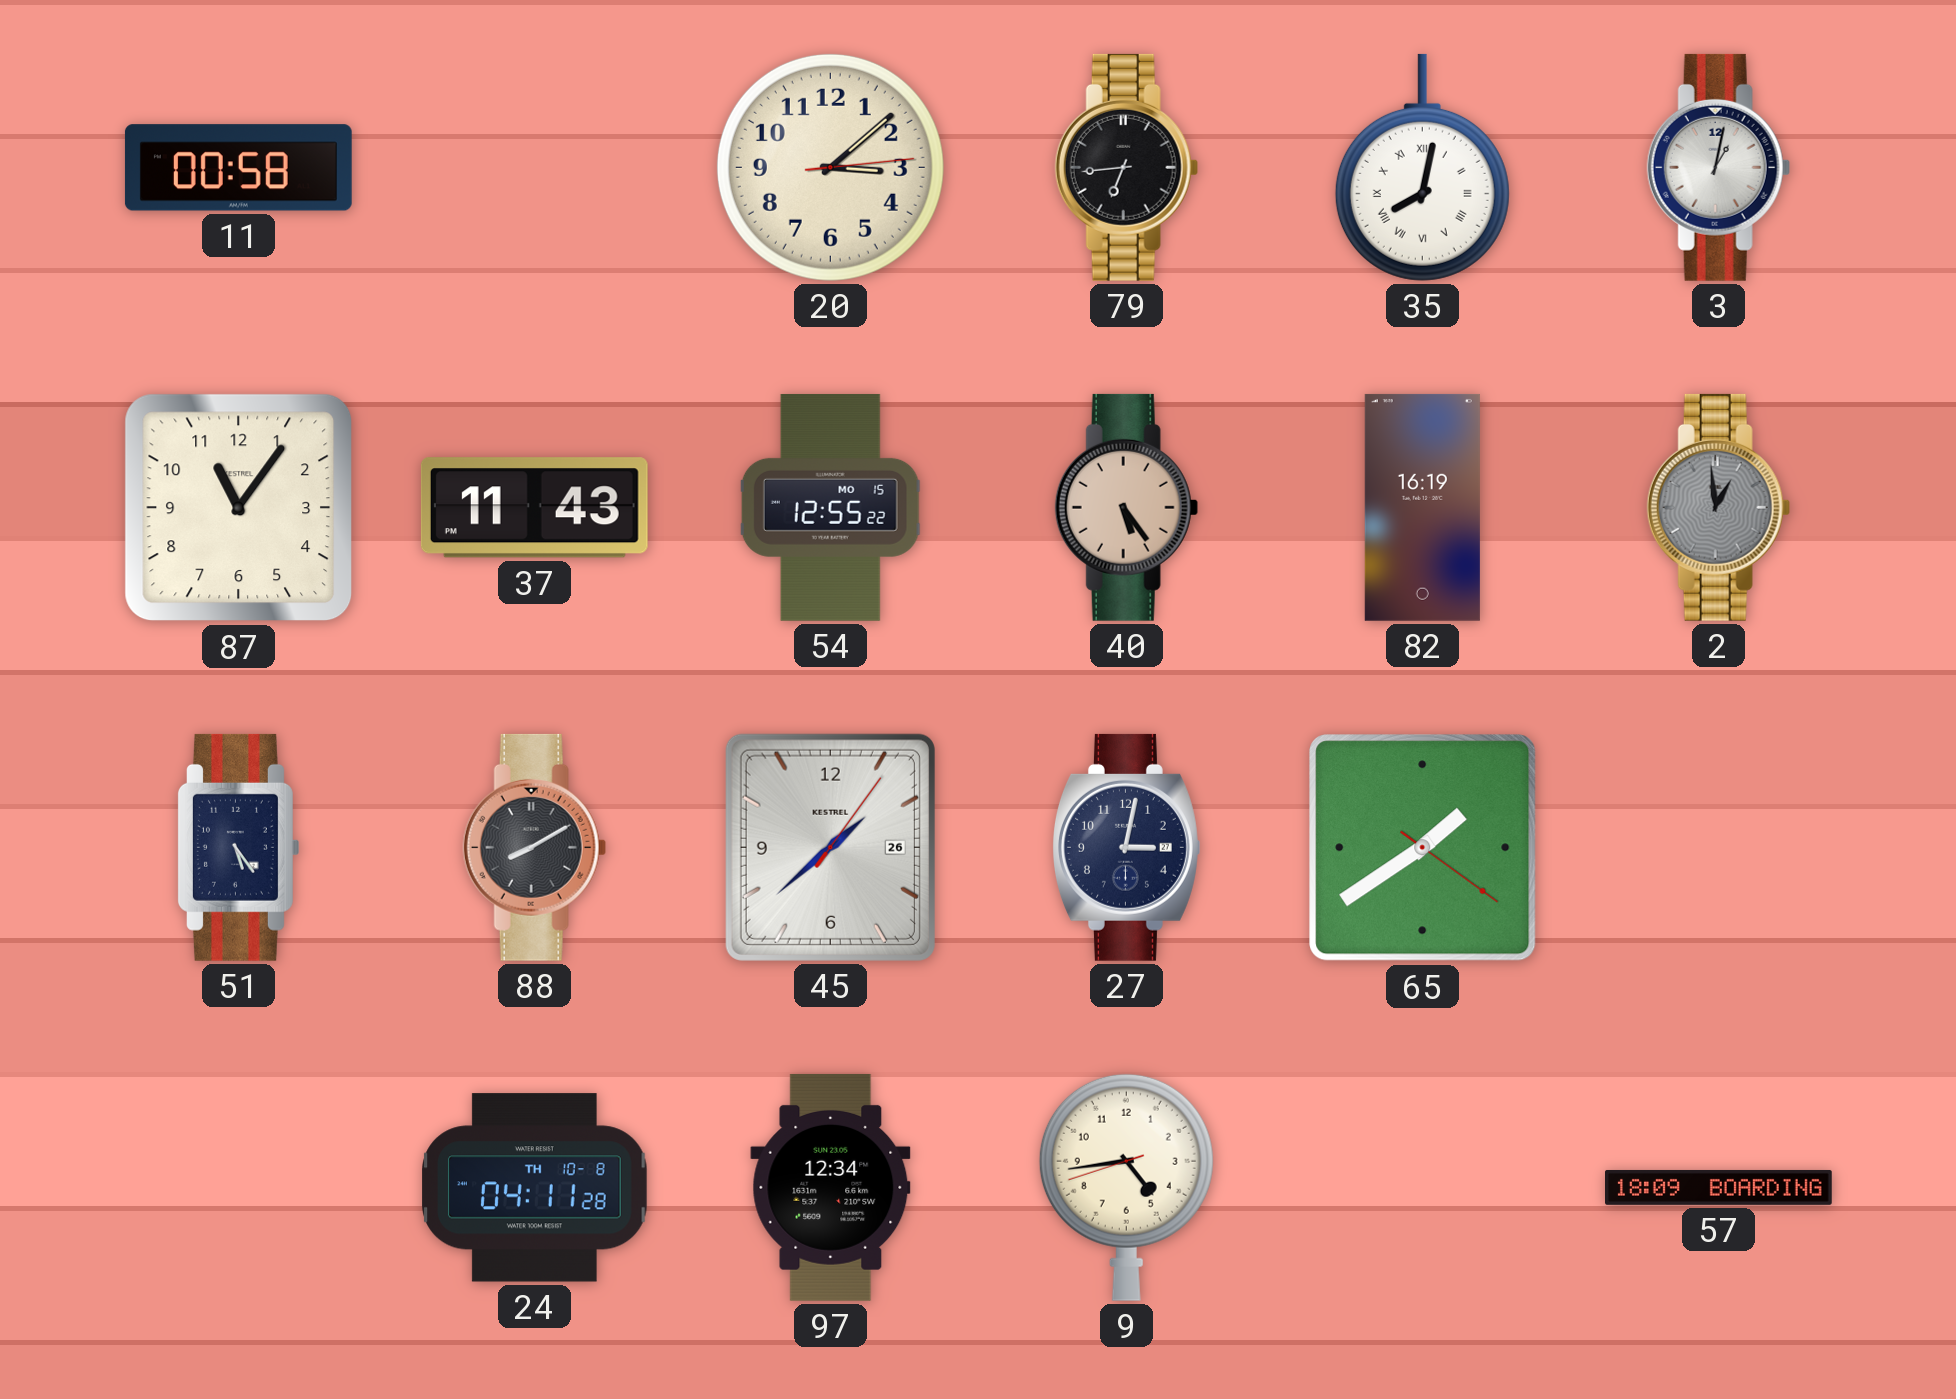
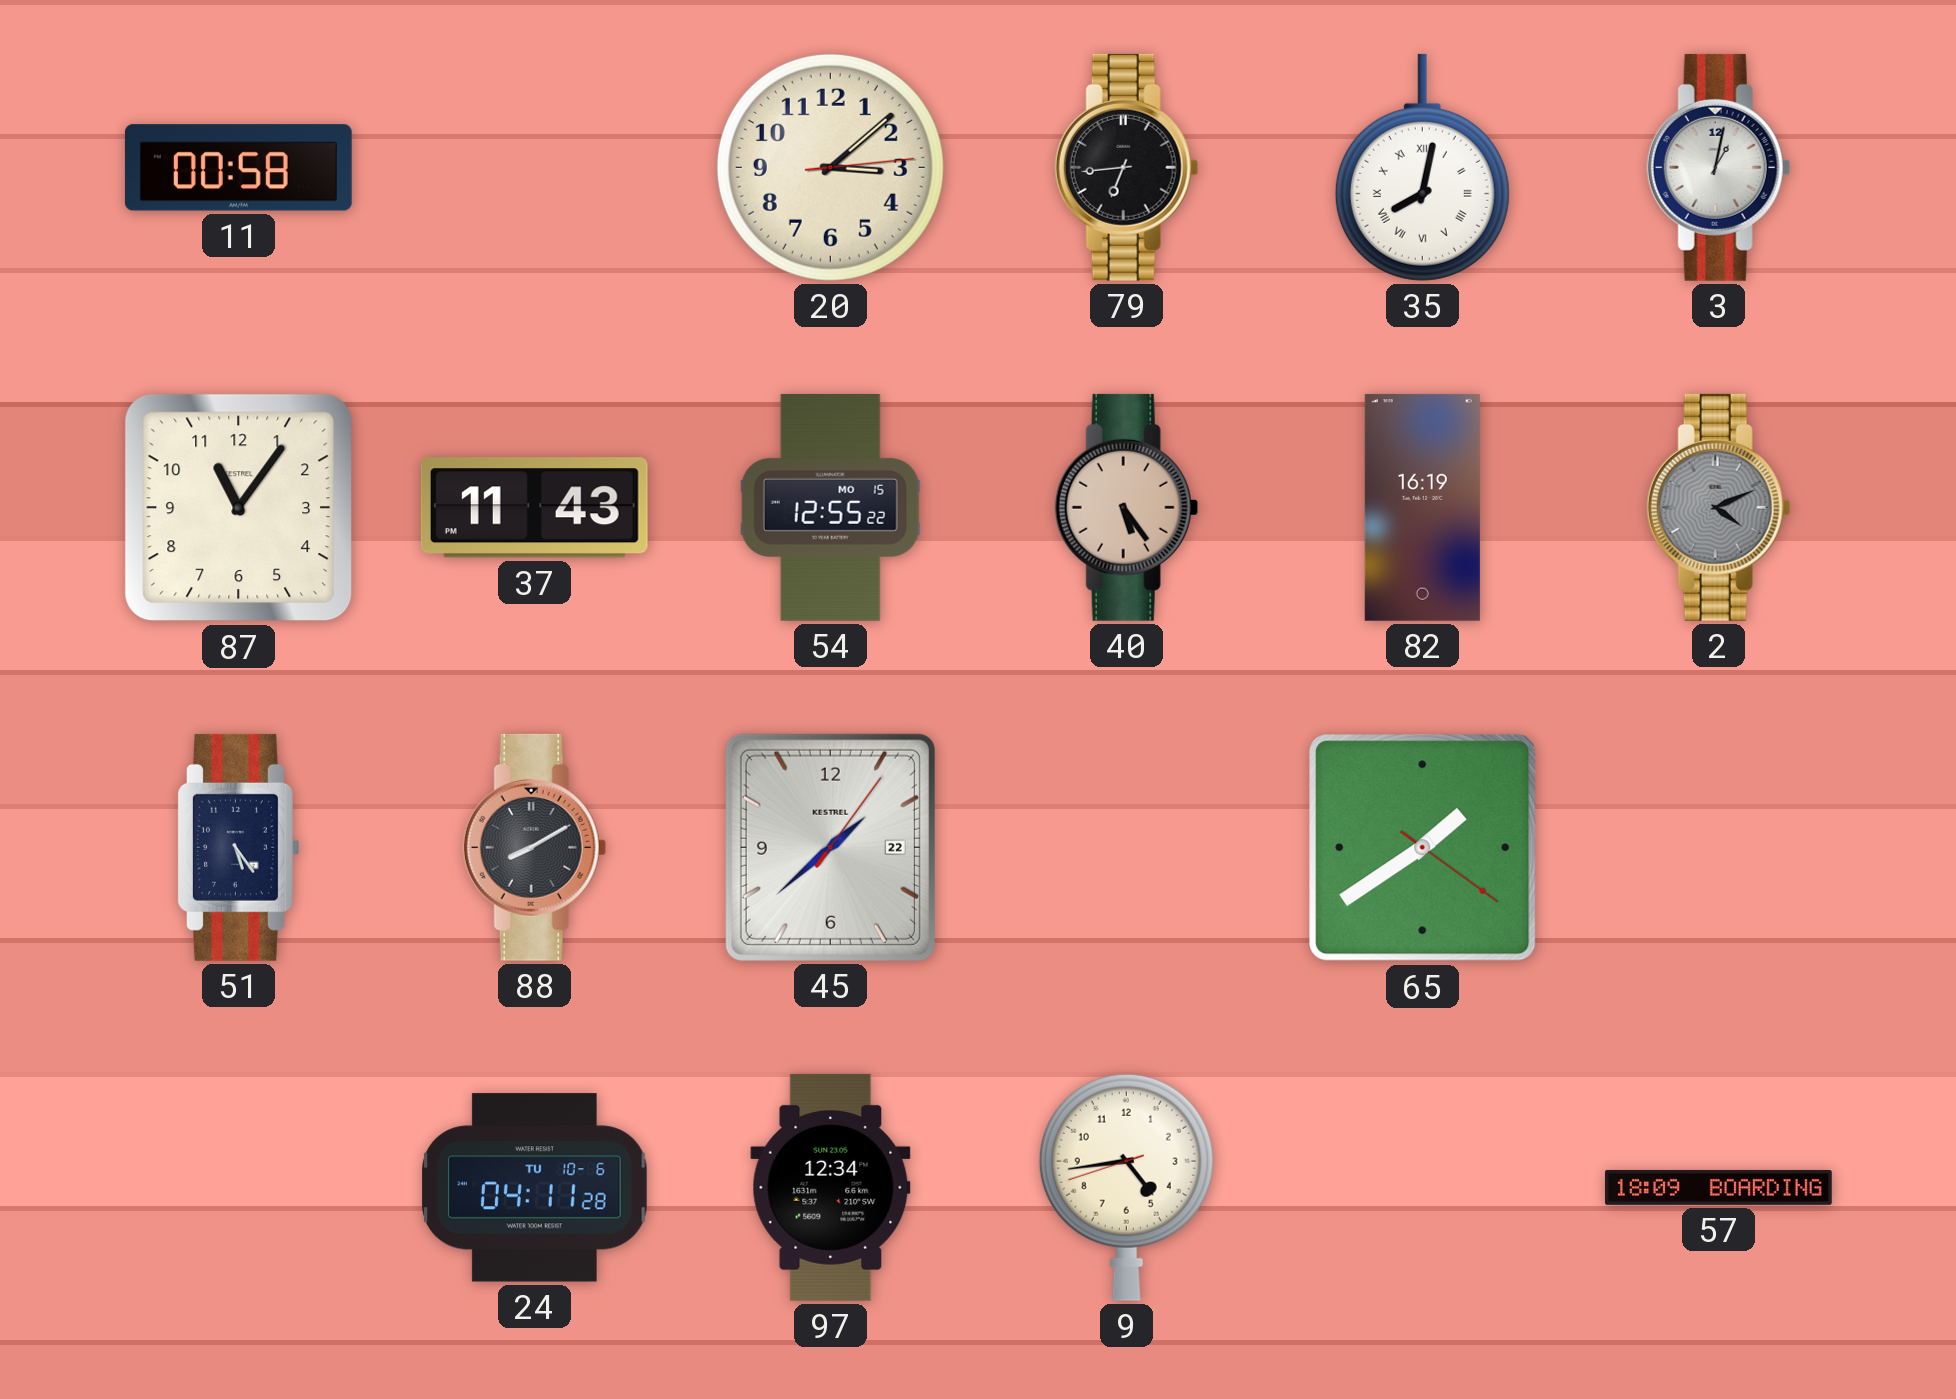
2: 12:59 -> 4:11 (1718, 507)
45 date: 26 -> 22 (830, 847)
27: 3:02 -> none (1126, 847)
24 date: TH 10-8 -> TU 10-6 (535, 1188)
